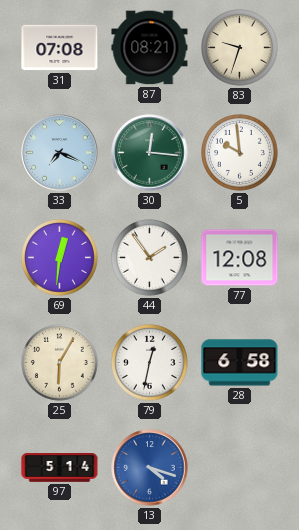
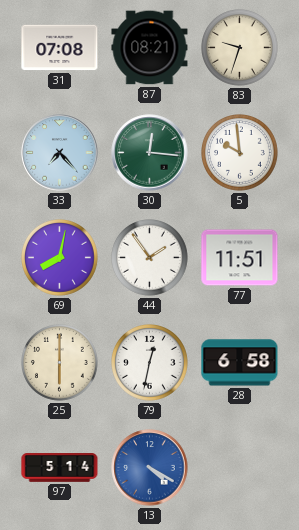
33: 7:19 -> 7:23 (60, 153)
69: 12:31 -> 8:02 (60, 258)
77: 12:08 -> 11:51 (240, 258)
25: 6:05 -> 6:00 (60, 363)
13: 4:18 -> 4:20 (150, 468)
